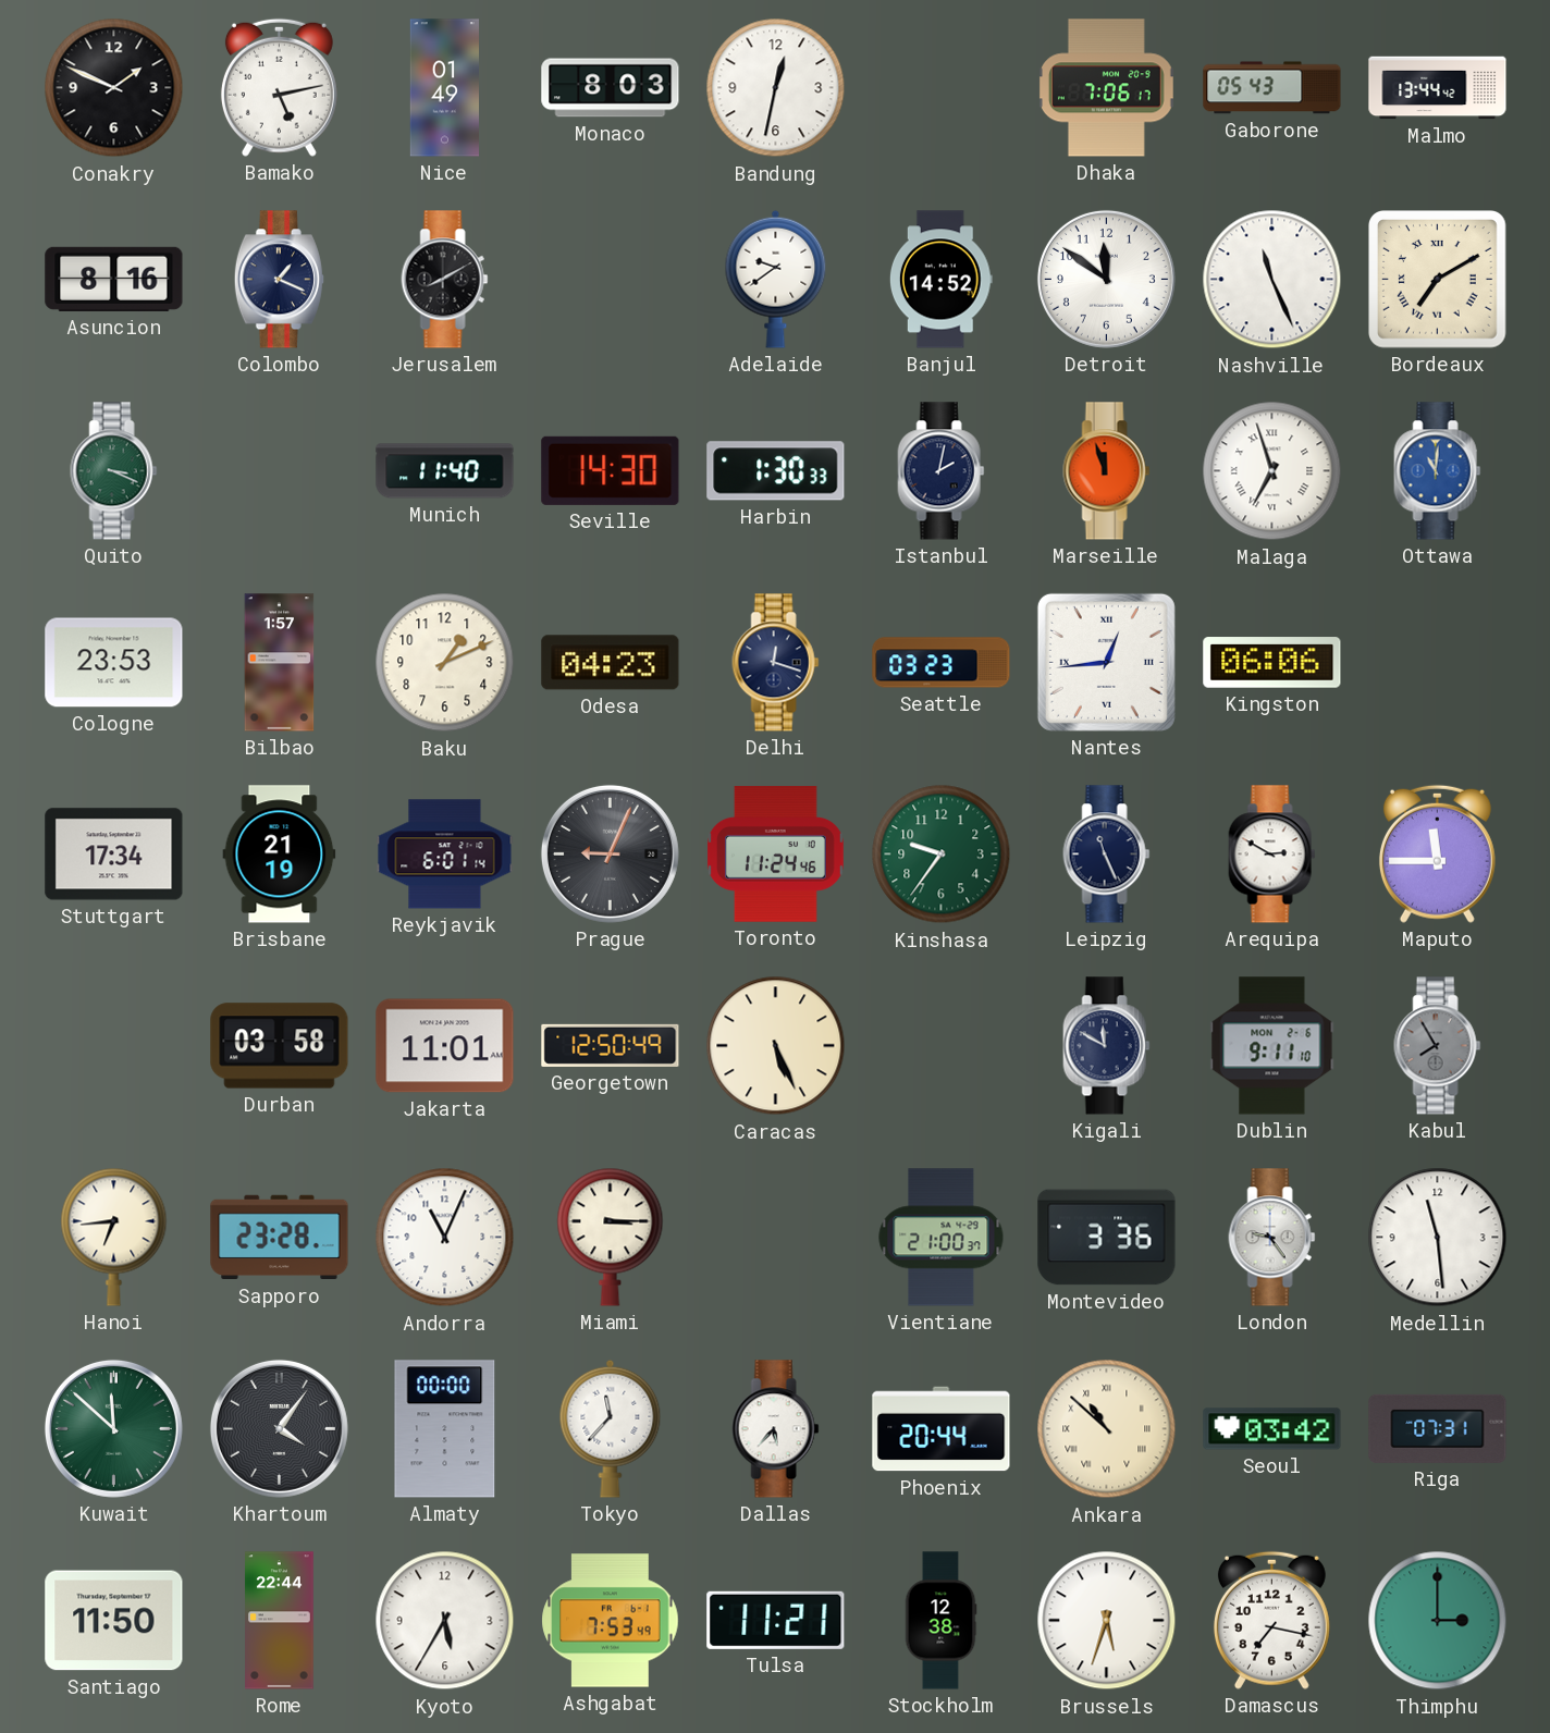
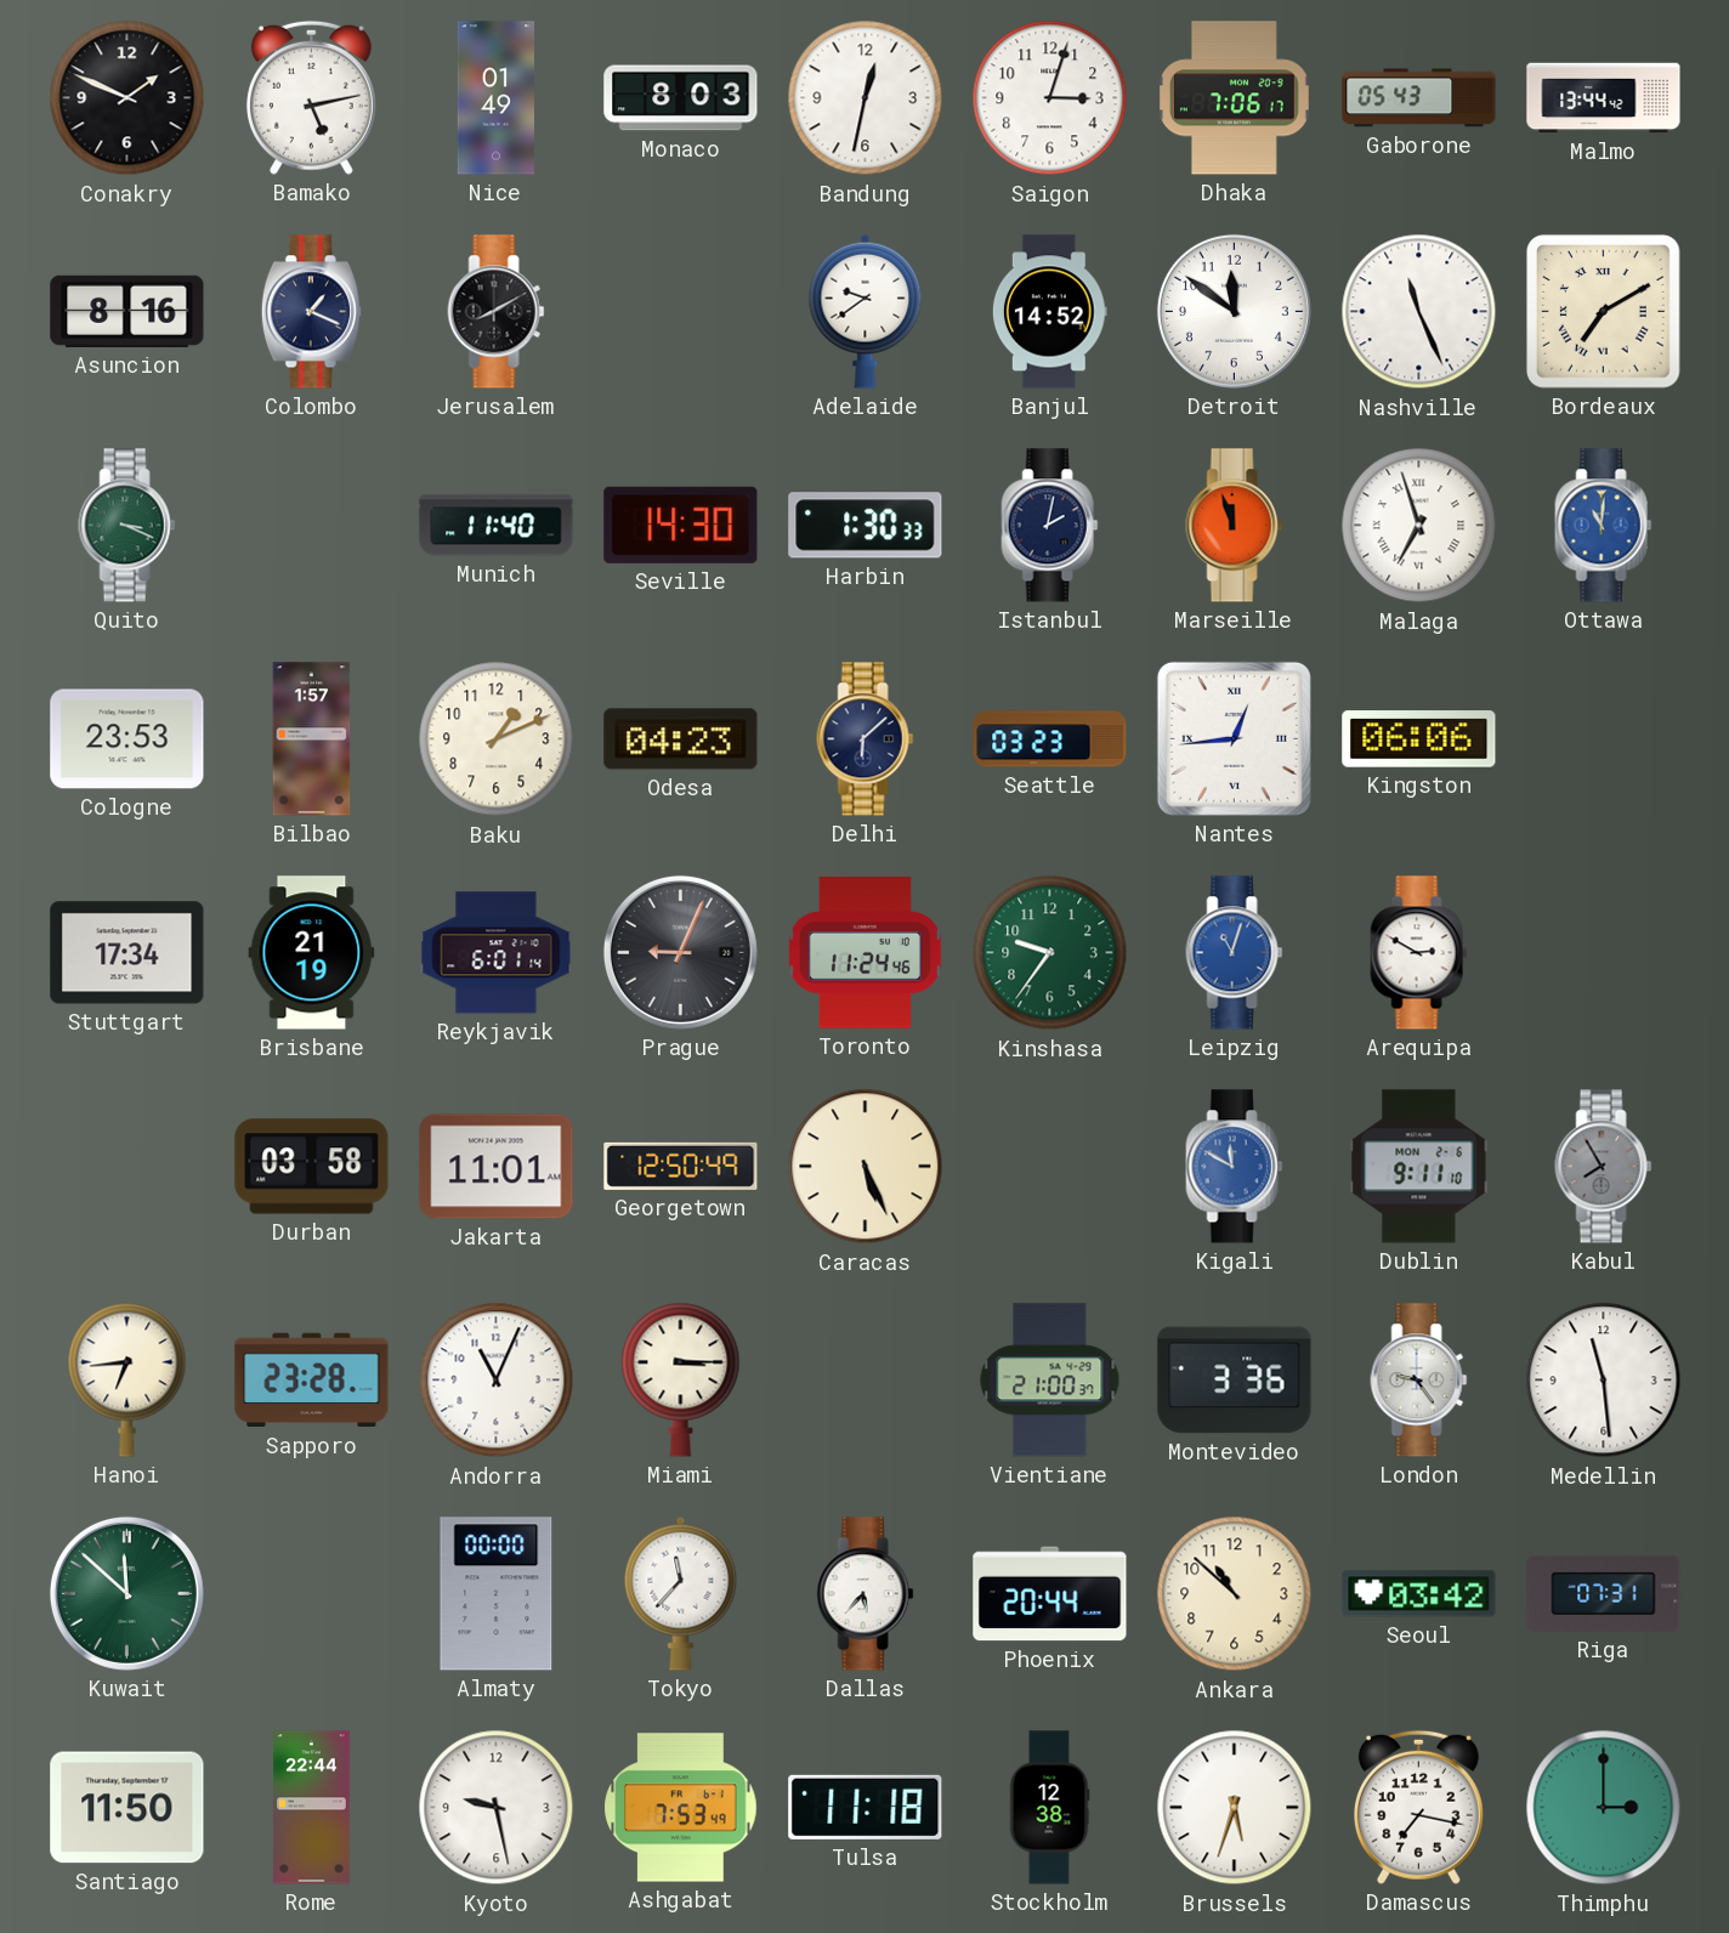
Saigon: none -> 3:03 (1050, 98)
Delhi: 12:18 -> 6:08 (866, 739)
Leipzig: 11:26 -> 11:03 (1235, 953)
Leipzig dial: navy -> blue (1235, 953)
Maputo: 11:45 -> none (1437, 853)
Kigali dial: navy -> blue (1235, 1167)
Khartoum: 4:06 -> none (279, 1428)
Ankara numerals: Roman -> Arabic (1235, 1594)
Kyoto: 5:35 -> 9:28 (497, 1808)
Tulsa: 11:21 -> 11:18 (866, 1807)
